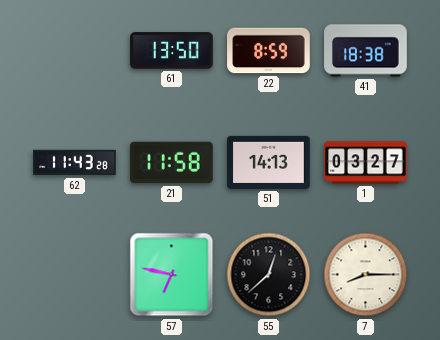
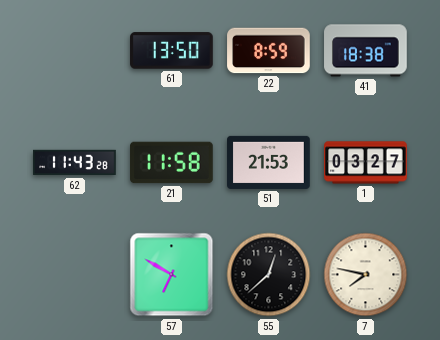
51: 14:13 -> 21:53 (269, 162)
57: 6:47 -> 6:50 (172, 275)
7: 8:15 -> 7:47 (366, 275)
